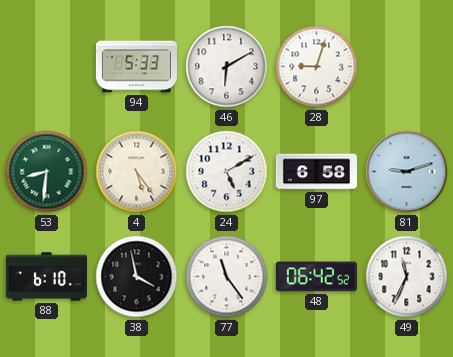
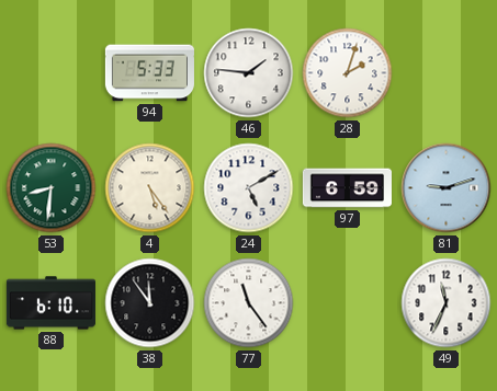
46: 6:10 -> 1:46 (249, 73)
28: 9:03 -> 2:03 (348, 73)
97: 6:58 -> 6:59 (347, 188)
38: 3:58 -> 11:54 (150, 303)
48: 06:42 -> none (316, 277)
